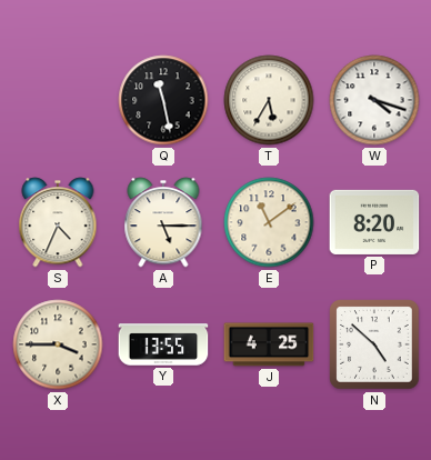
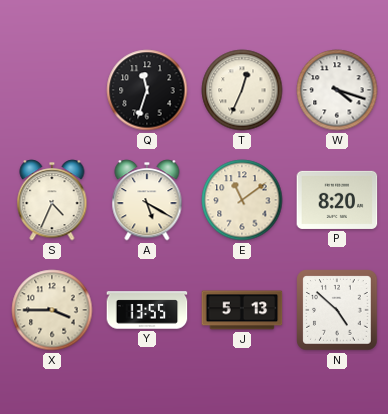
Q: 11:28 -> 11:33 (147, 90)
T: 5:35 -> 12:34 (242, 90)
A: 5:15 -> 5:20 (147, 200)
J: 4:25 -> 5:13 (242, 310)
